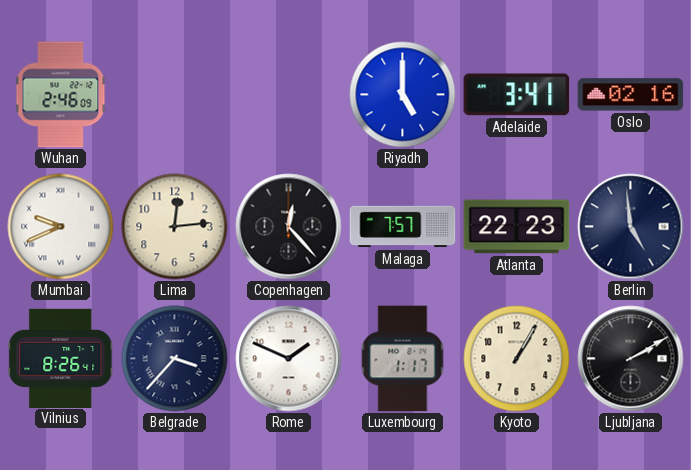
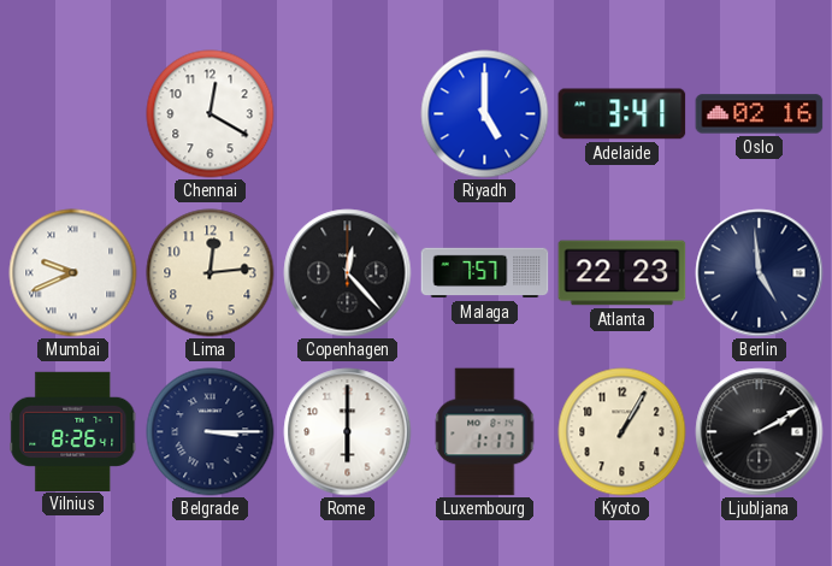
Wuhan: 2:46 -> none (61, 95)
Chennai: none -> 12:20 (211, 114)
Belgrade: 3:37 -> 3:15 (211, 432)
Rome: 1:49 -> 6:00 (348, 432)
